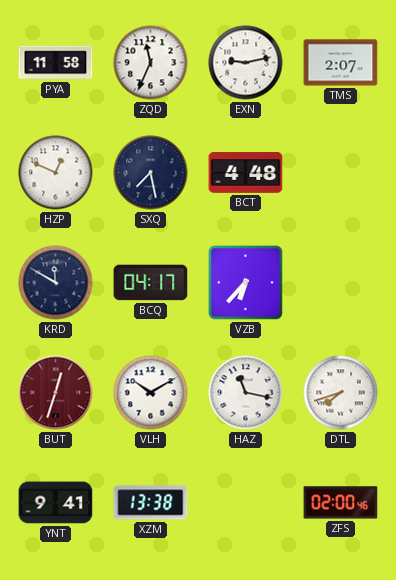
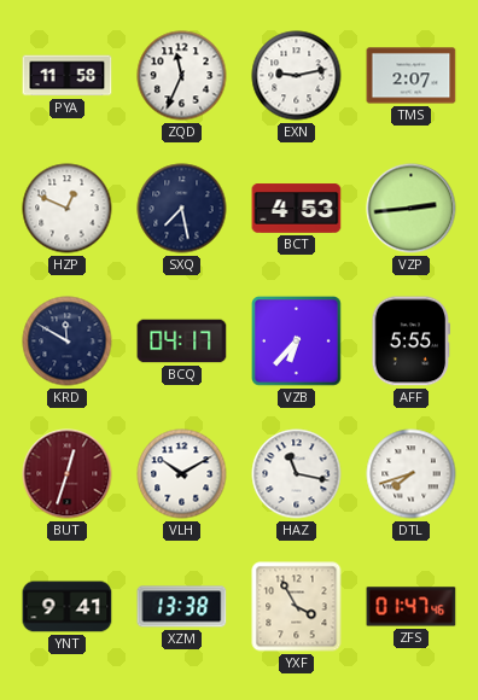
BCT: 4:48 -> 4:53 (297, 209)
VZP: none -> 2:44 (412, 209)
AFF: none -> 5:55 (412, 342)
YXF: none -> 3:55 (297, 607)
ZFS: 02:00 -> 01:47 (412, 607)
